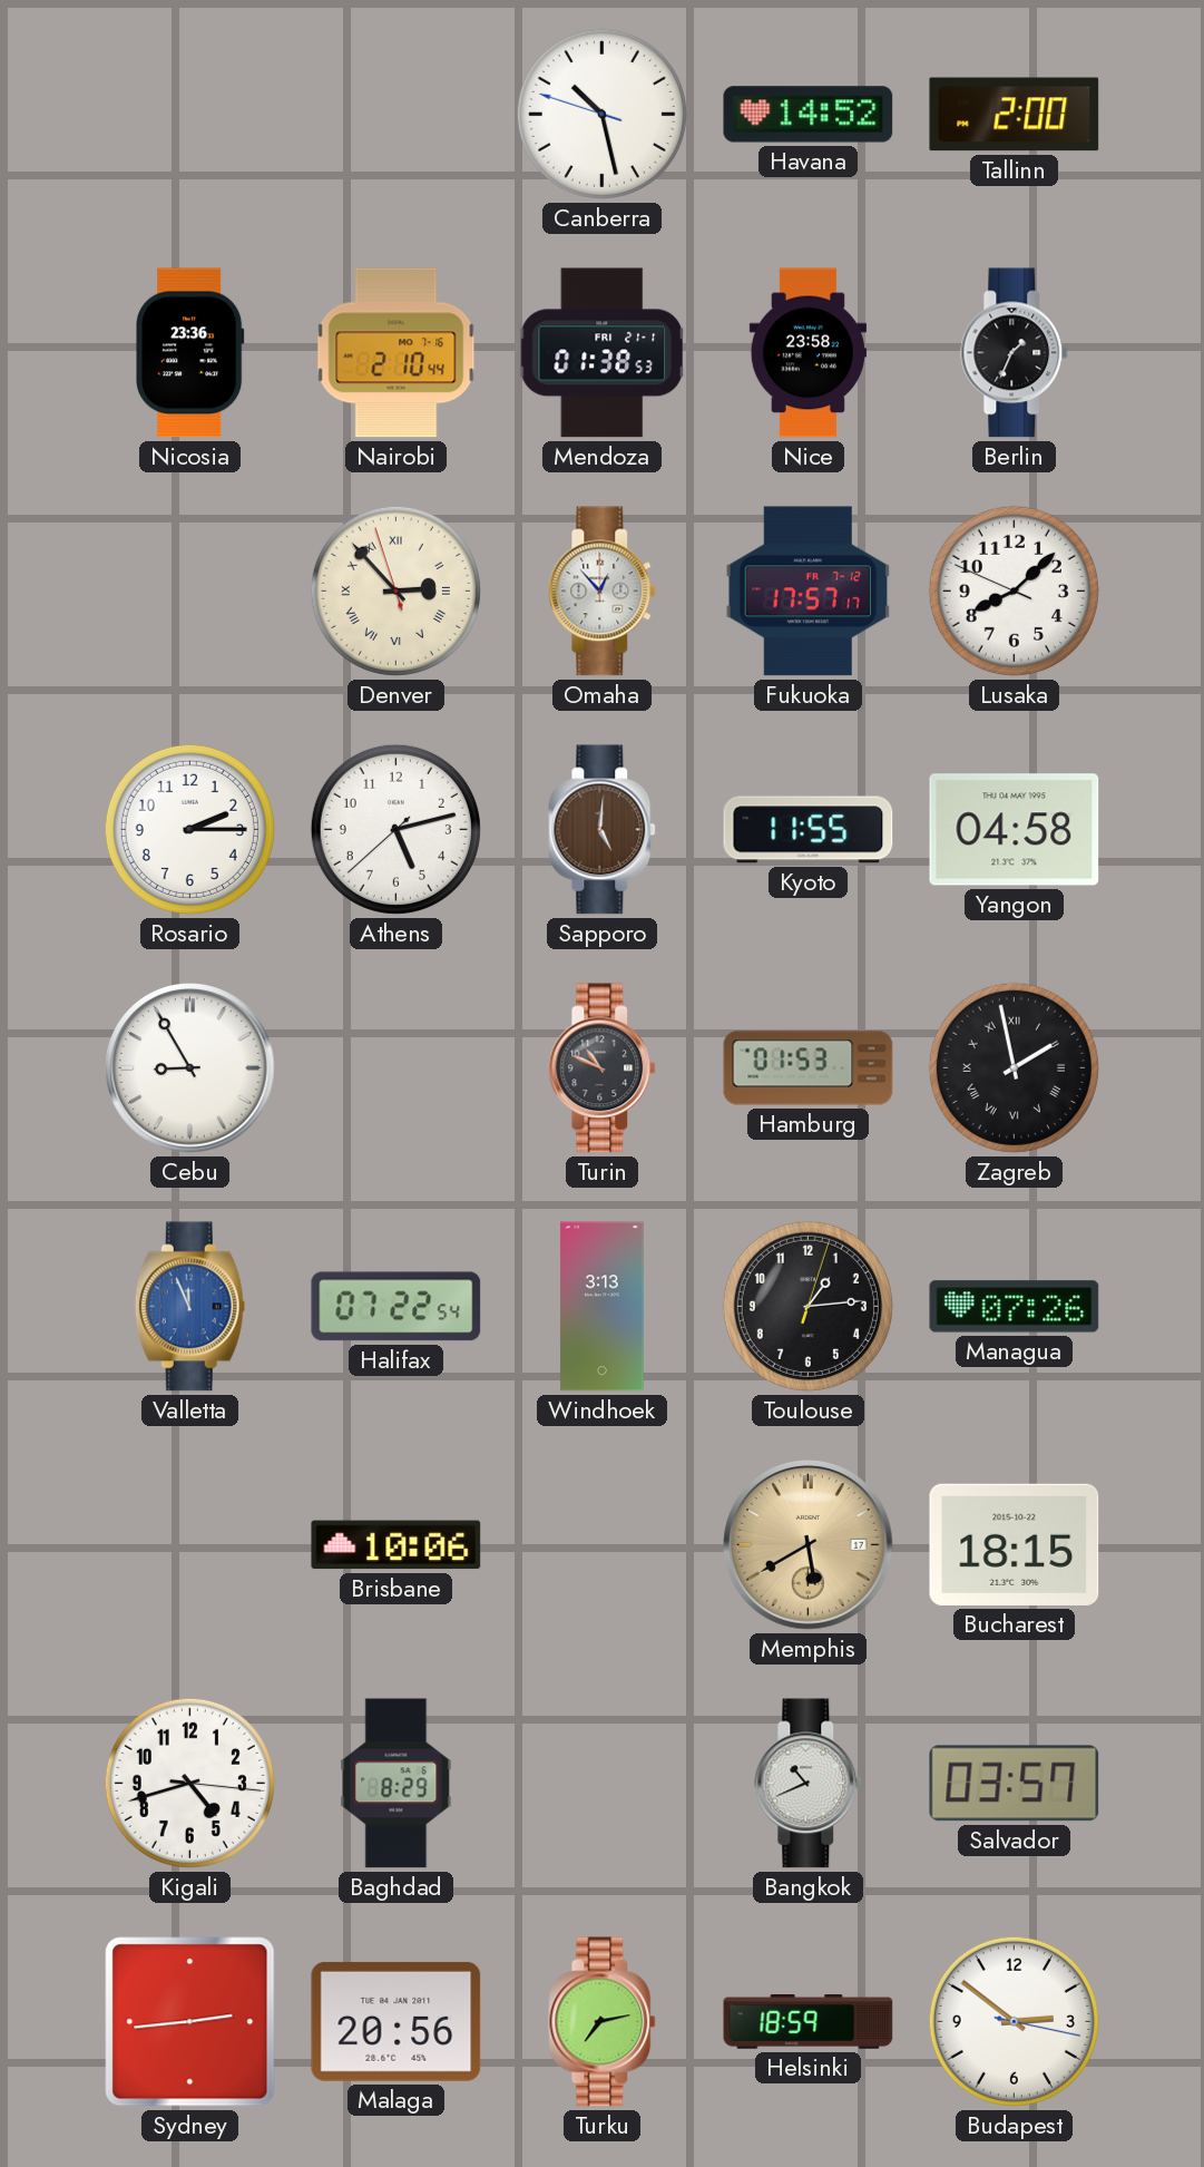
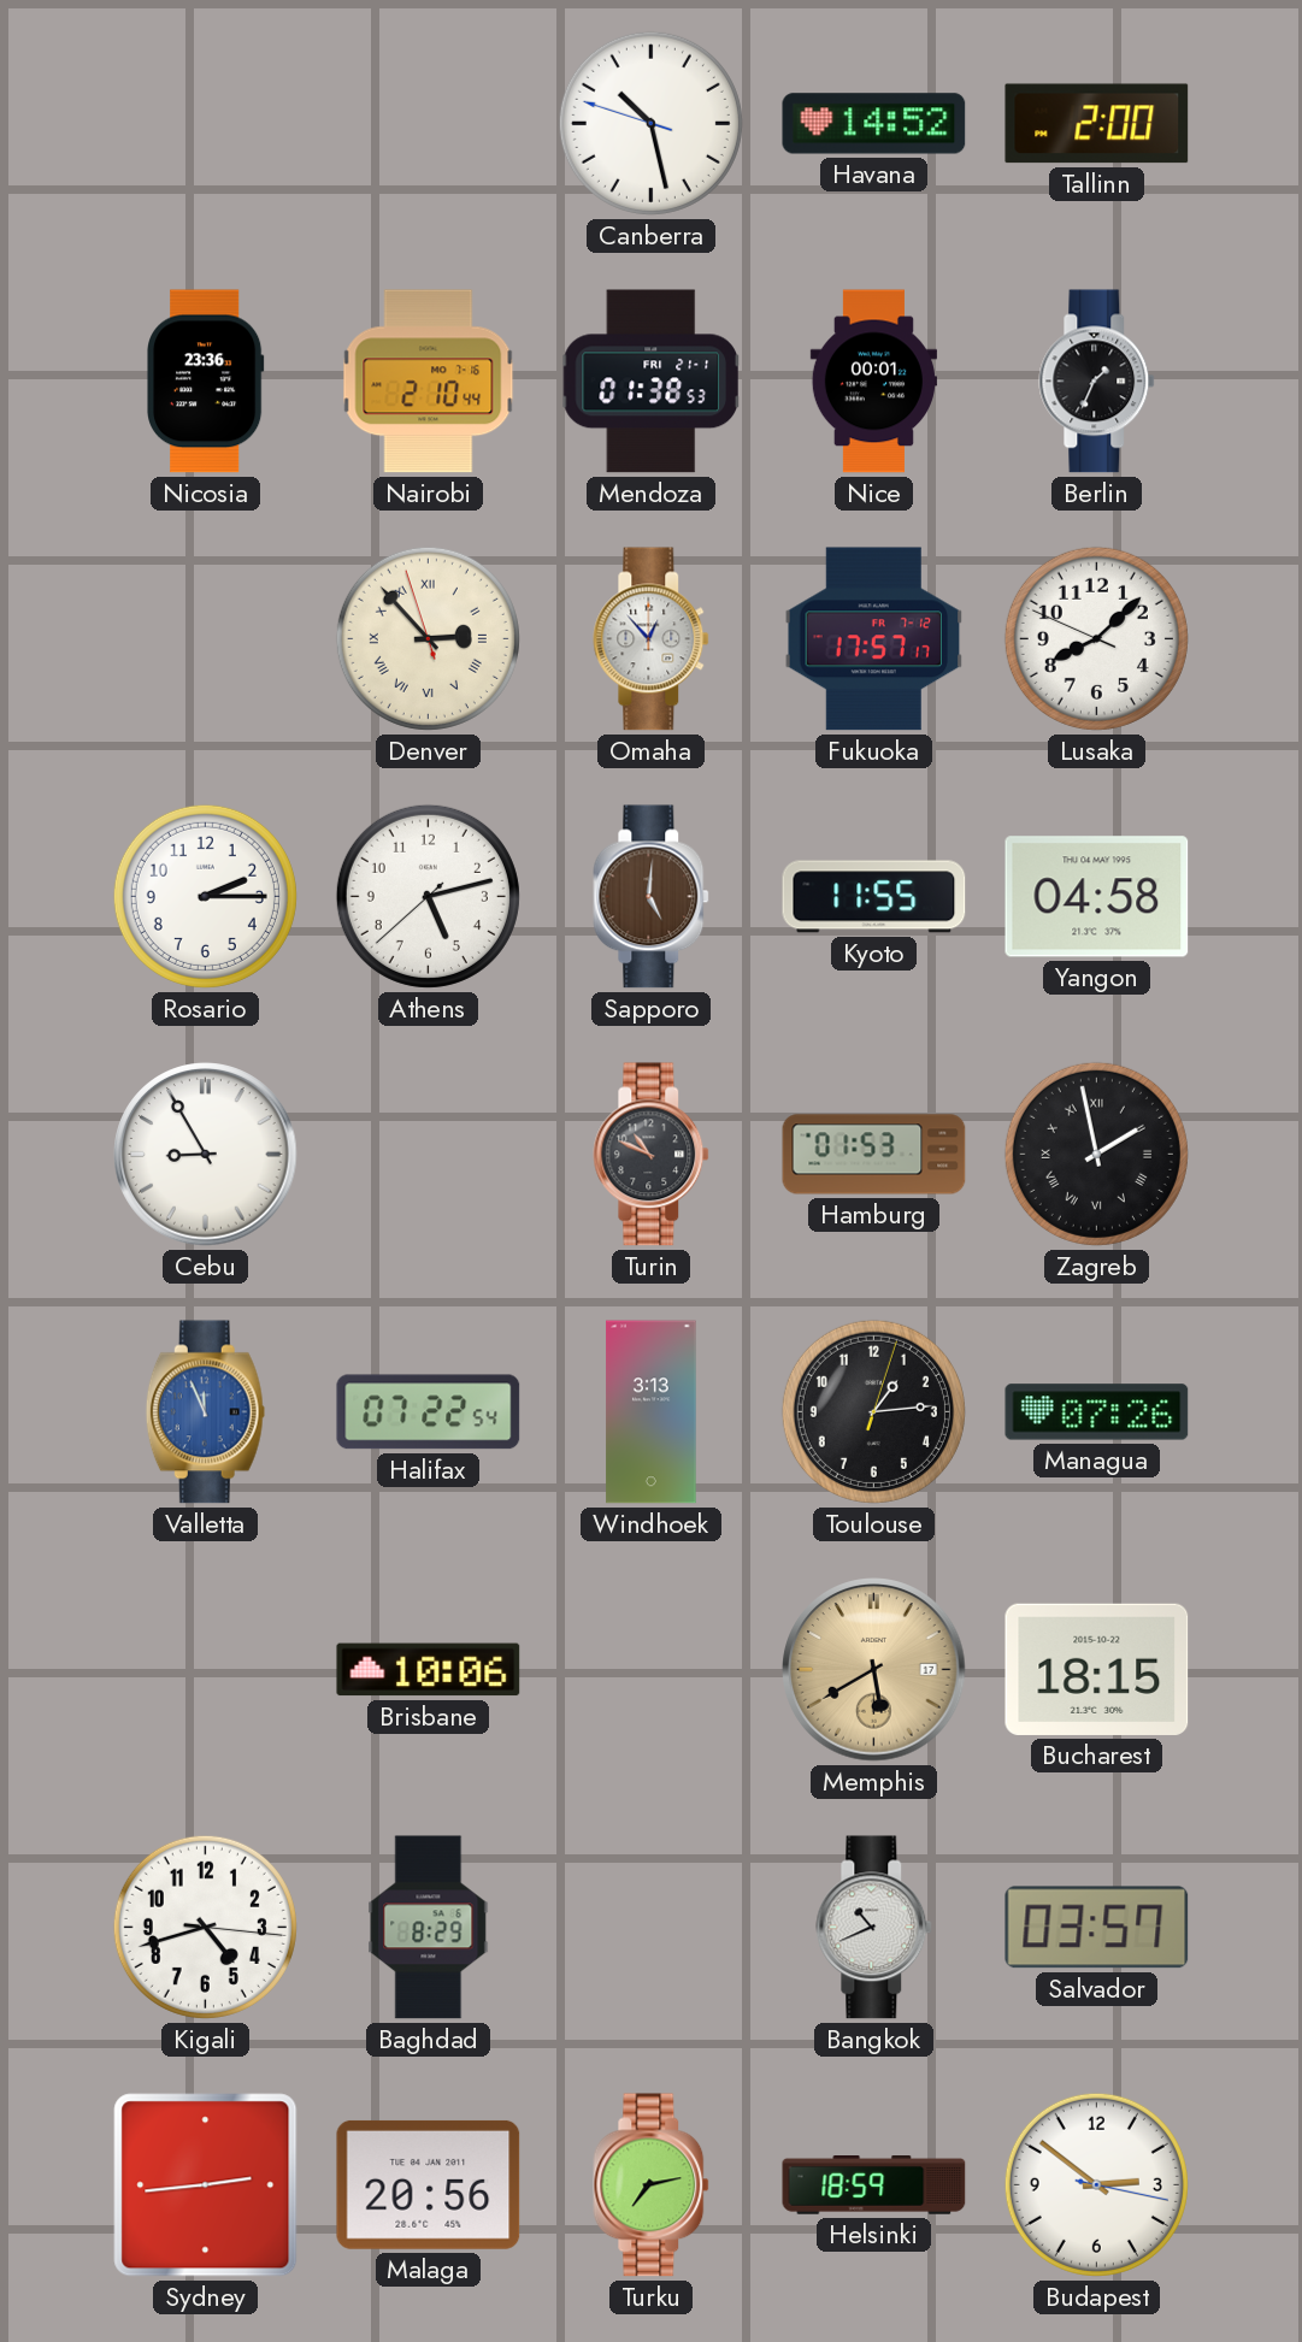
Nice: 23:58 -> 00:01 (873, 382)
